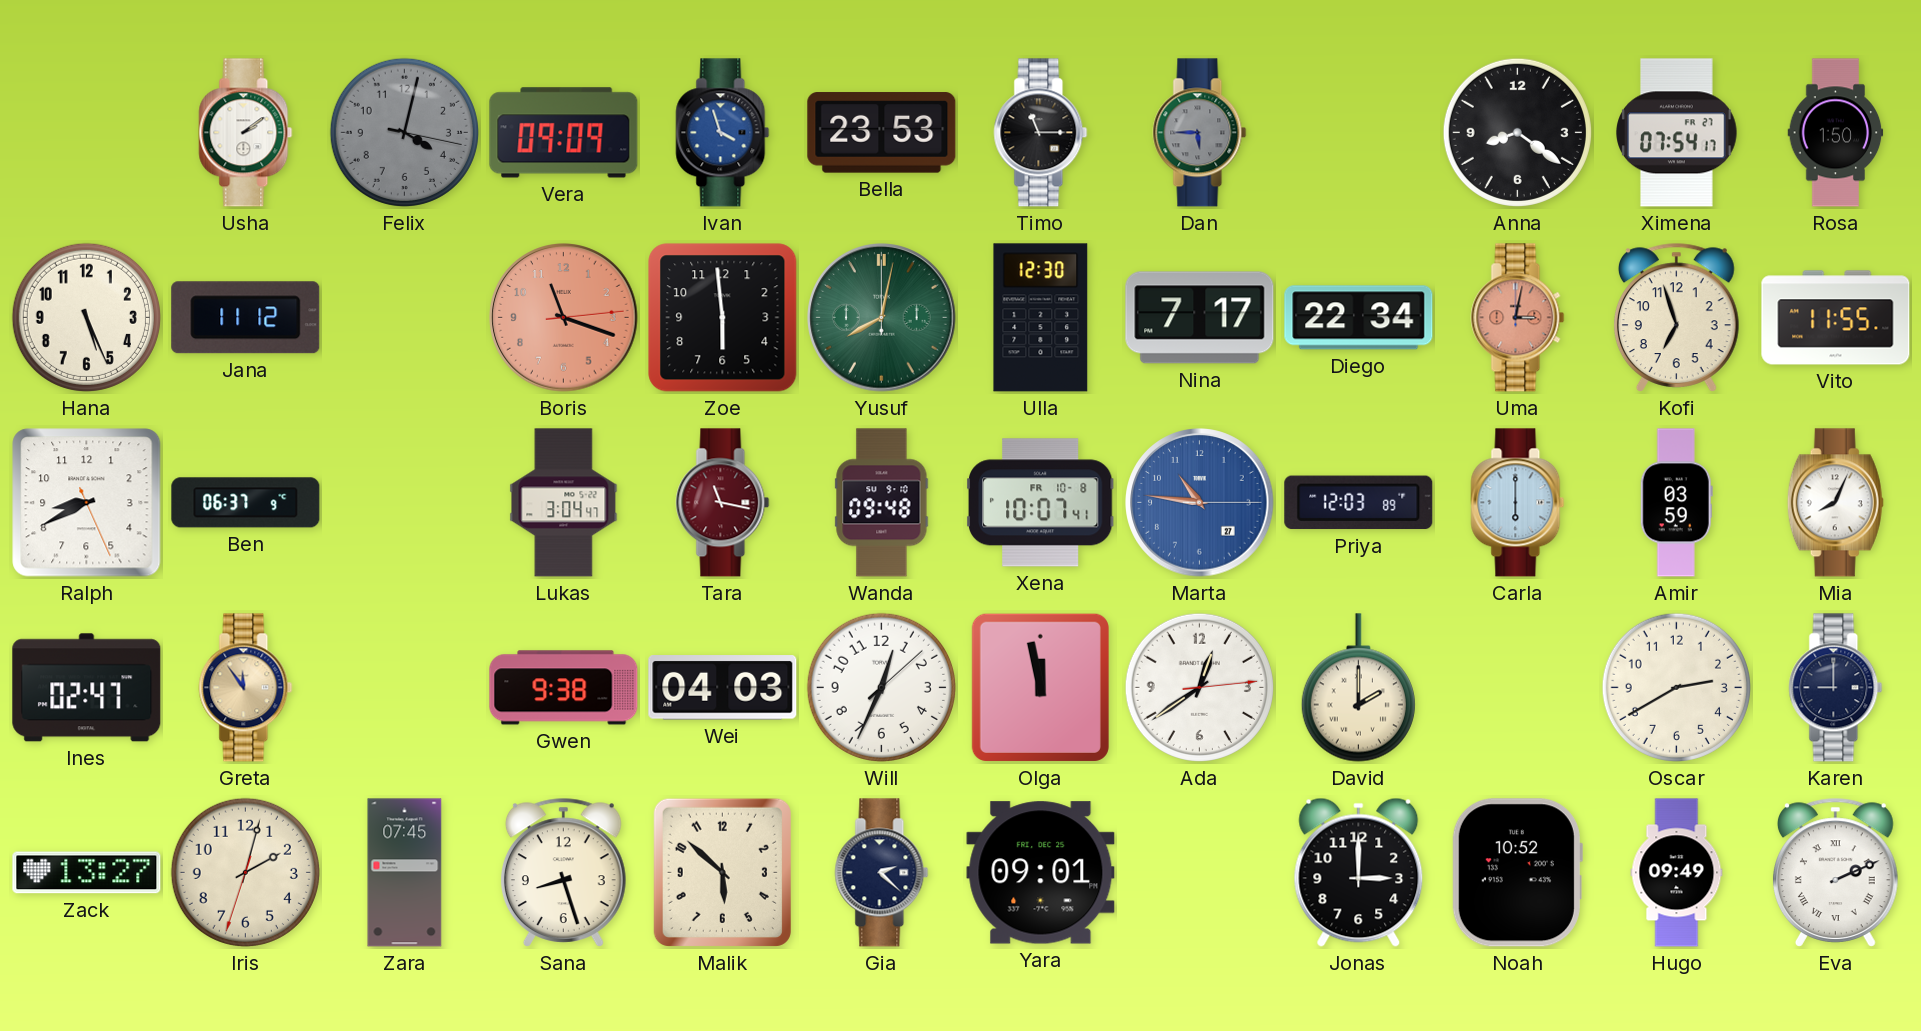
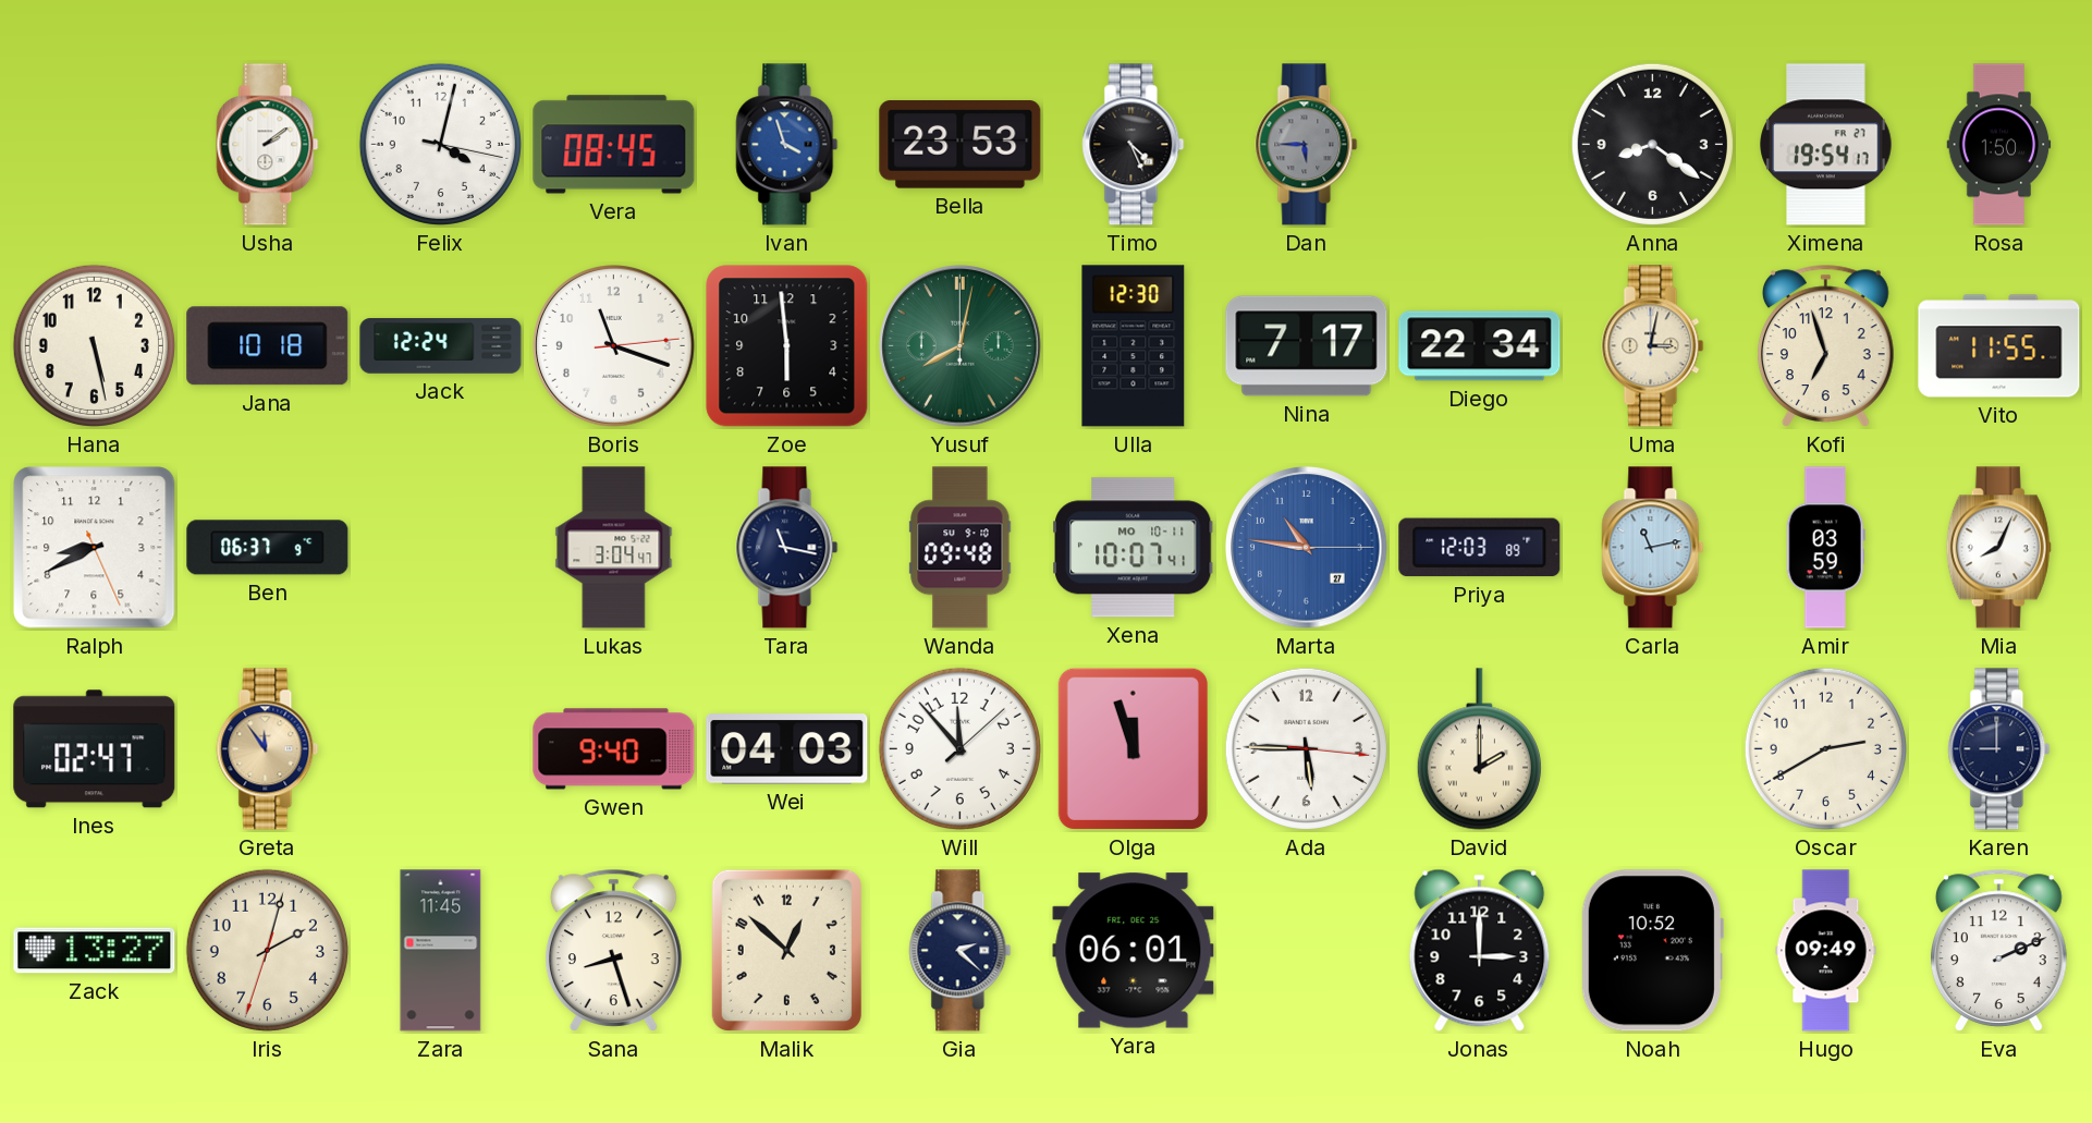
Felix dial: grey -> white (440, 144)
Vera: 09:09 -> 08:45 (614, 145)
Timo: 11:15 -> 4:26 (1134, 145)
Ximena: 07:54 -> 19:54 (1826, 145)
Hana: 5:26 -> 5:28 (94, 345)
Jana: 11:12 -> 10:18 (268, 346)
Jack: none -> 12:24 (441, 346)
Boris dial: salmon -> white (614, 346)
Uma dial: salmon -> cream (1653, 346)
Tara dial: burgundy -> navy (787, 548)
Xena date: FR 10-8 -> MO 10-11 (1134, 548)
Carla: 6:00 -> 11:13 (1653, 548)
Gwen: 9:38 -> 9:40 (614, 749)
Will: 12:34 -> 11:53 (959, 748)
Olga: 11:58 -> 11:57 (1133, 748)
Ada: 12:39 -> 5:45 (1306, 748)
Zara: 07:45 -> 11:45 (441, 951)
Malik: 5:52 -> 12:52 (786, 950)
Yara: 09:01 -> 06:01 (1134, 951)
Eva numerals: Roman -> Arabic (1998, 950)
